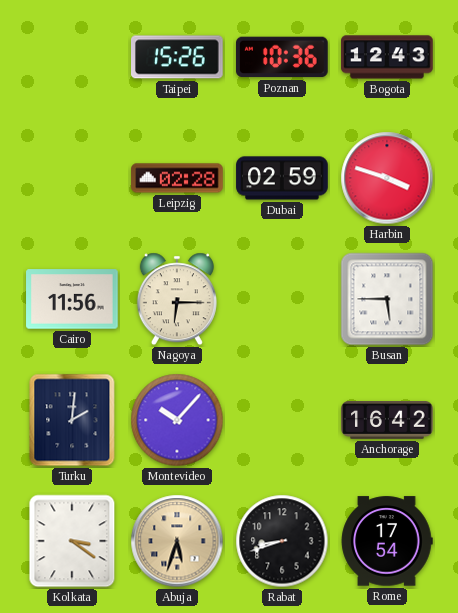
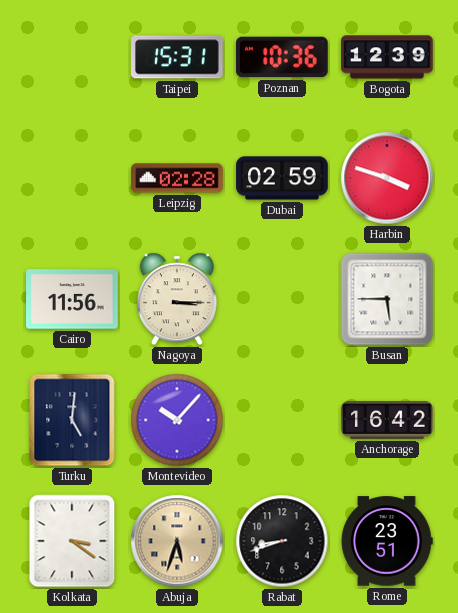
Taipei: 15:26 -> 15:31 (178, 57)
Bogota: 12:43 -> 12:39 (387, 57)
Nagoya: 6:15 -> 3:15 (177, 299)
Turku: 2:01 -> 5:01 (72, 420)
Rome: 17:54 -> 23:51 (387, 541)
